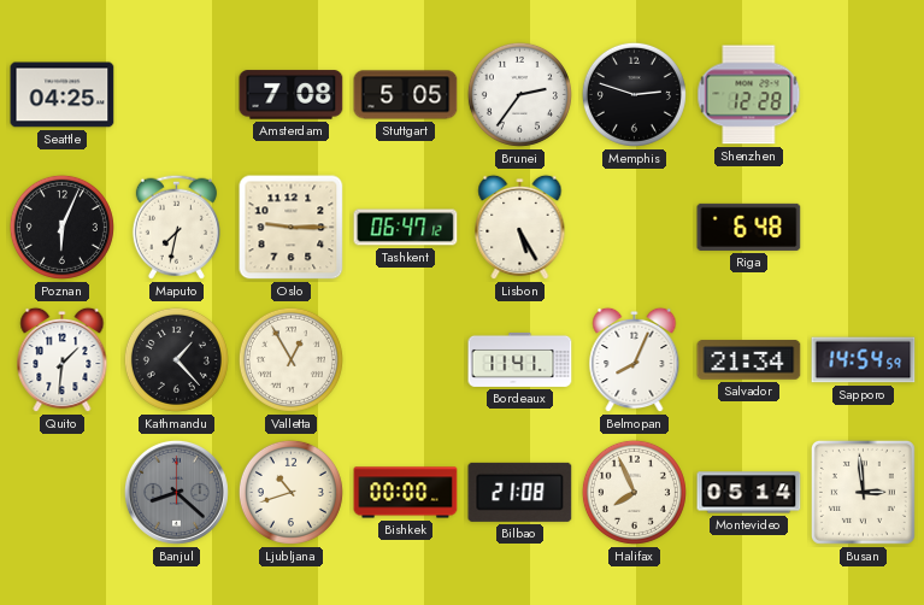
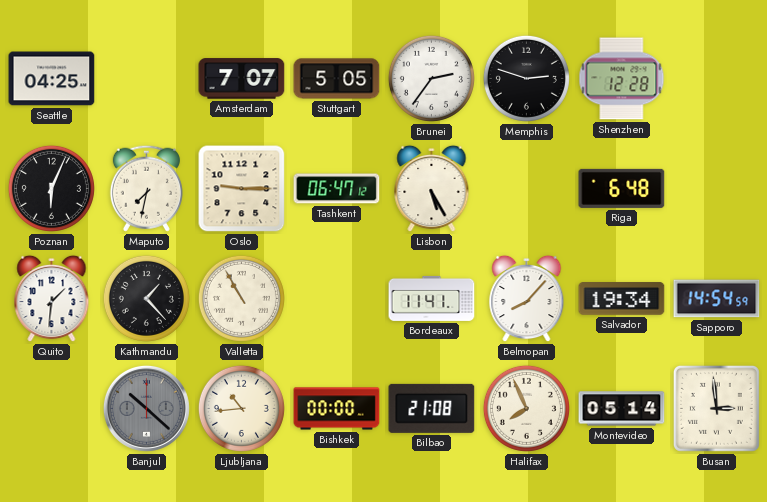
Amsterdam: 7:08 -> 7:07 (242, 79)
Valletta: 12:55 -> 10:55 (241, 298)
Belmopan: 8:04 -> 8:07 (527, 299)
Salvador: 21:34 -> 19:34 (622, 299)
Banjul: 8:22 -> 10:22 (146, 408)
Ljubljana: 10:42 -> 10:44 (241, 408)
